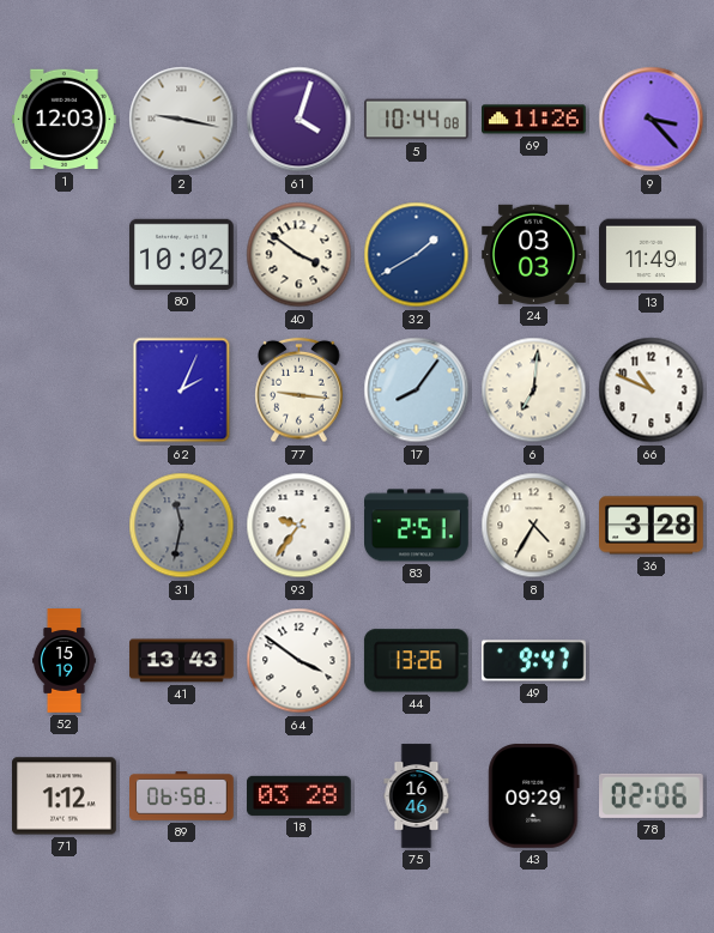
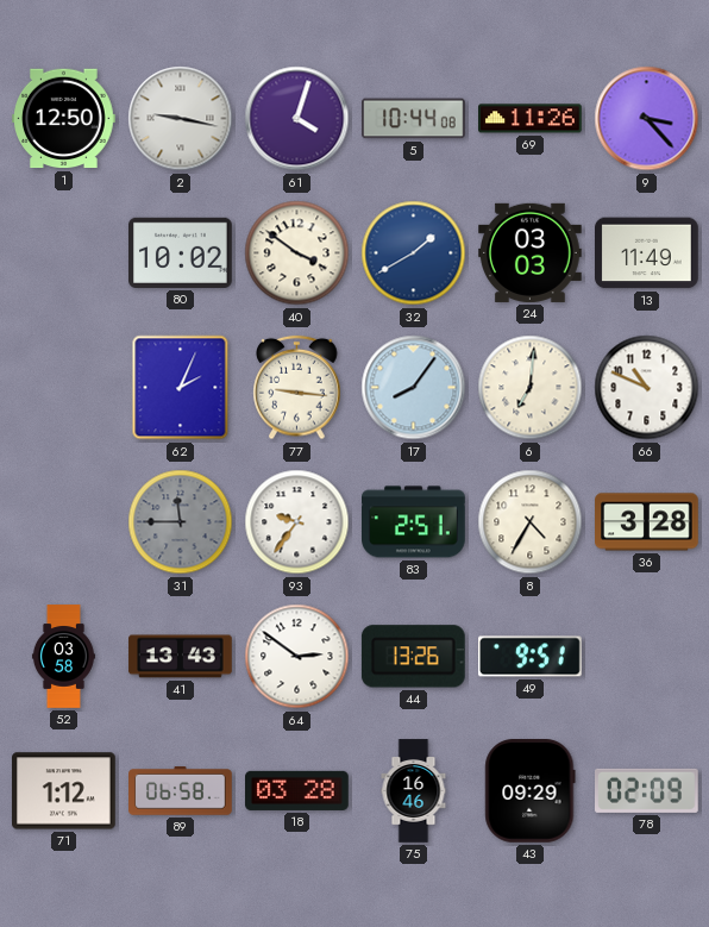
1: 12:03 -> 12:50 (64, 119)
31: 11:32 -> 11:45 (181, 522)
52: 15:19 -> 03:58 (63, 657)
64: 3:51 -> 2:51 (297, 657)
49: 9:47 -> 9:51 (531, 657)
78: 02:06 -> 02:09 (647, 790)
